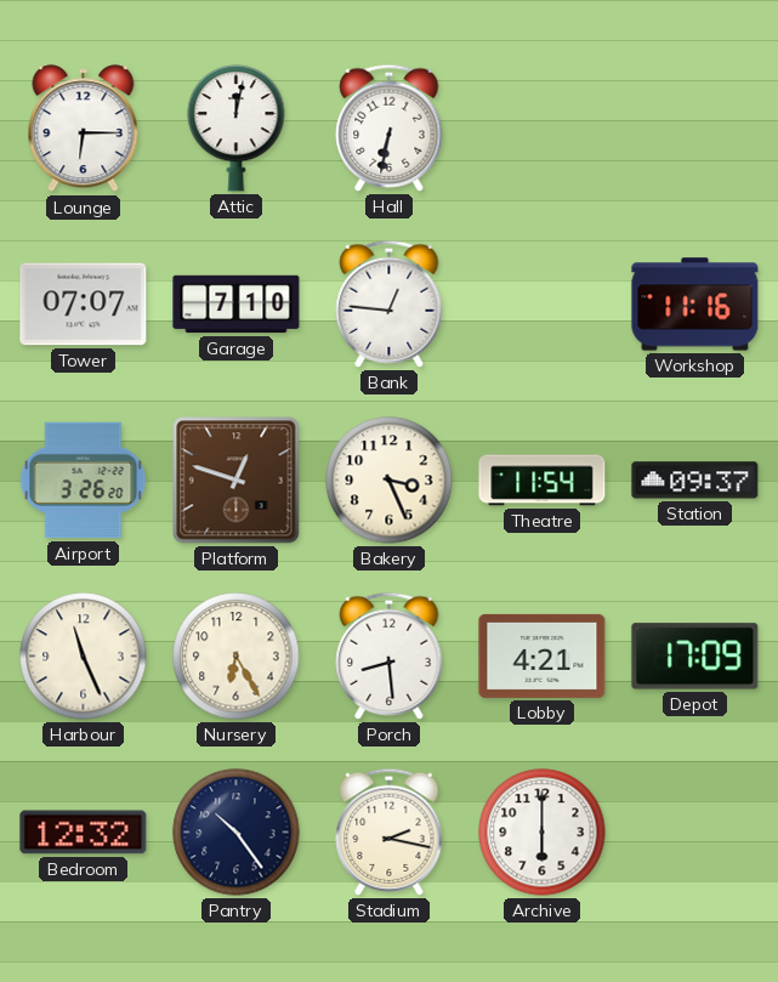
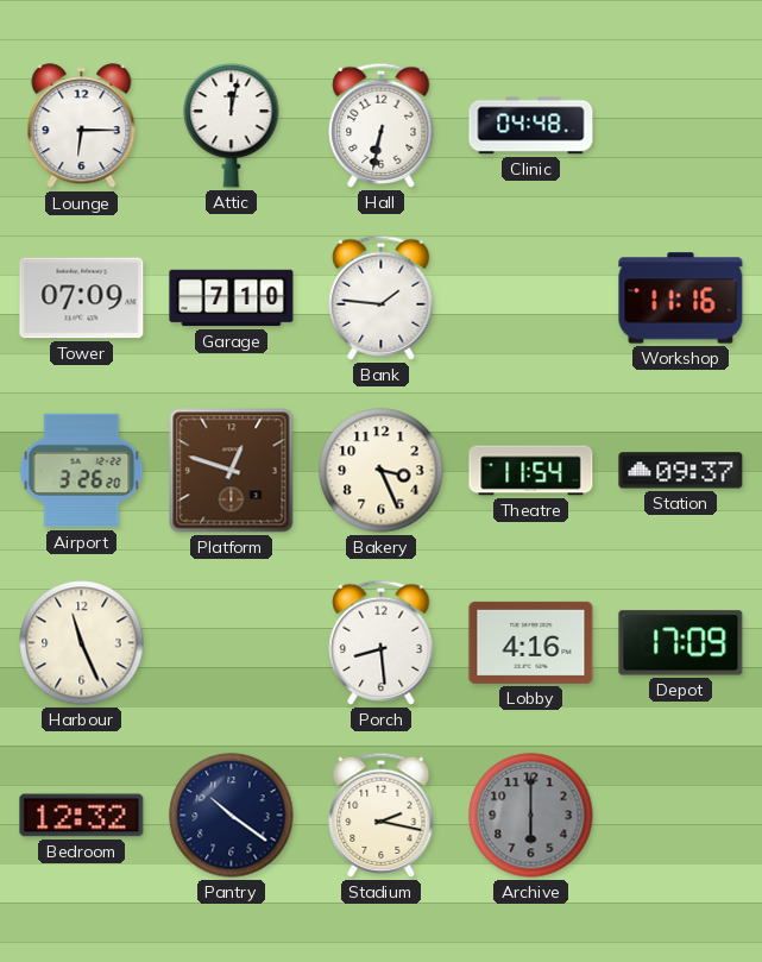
Clinic: none -> 04:48 (531, 126)
Tower: 07:07 -> 07:09 (82, 298)
Bank: 12:46 -> 1:46 (382, 297)
Nursery: 6:25 -> none (237, 657)
Lobby: 4:21 -> 4:16 (531, 642)
Pantry: 10:24 -> 10:21 (232, 816)
Archive dial: white -> grey (531, 816)
